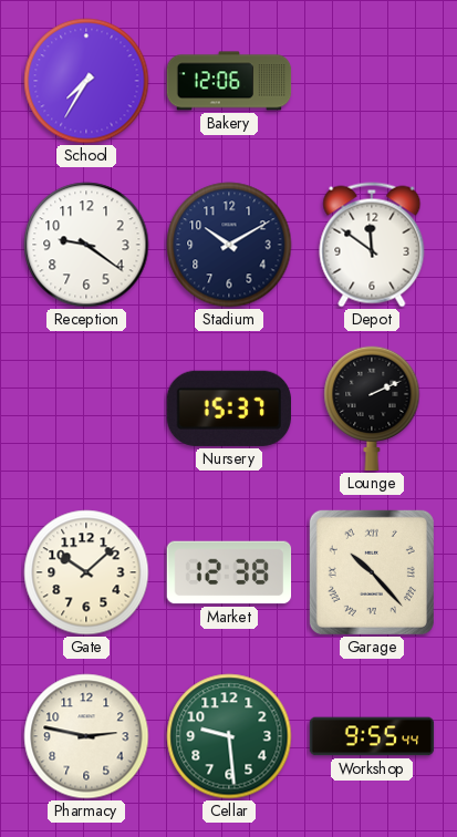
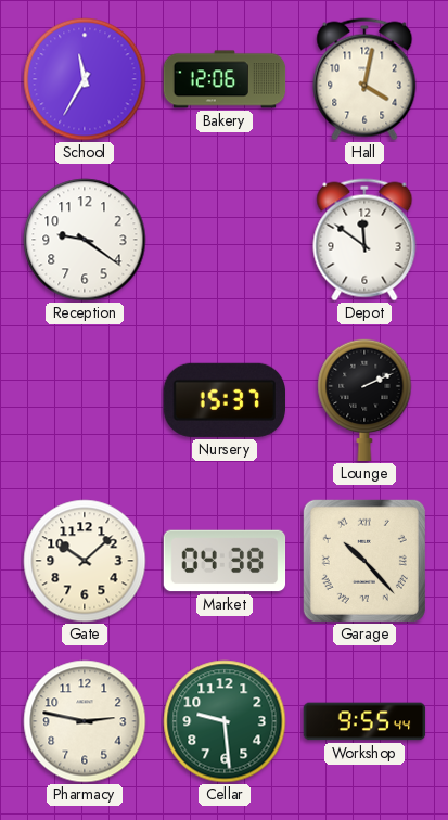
School: 7:35 -> 11:35 (85, 79)
Hall: none -> 4:02 (364, 79)
Stadium: 10:10 -> none (229, 245)
Market: 12:38 -> 04:38 (225, 561)
